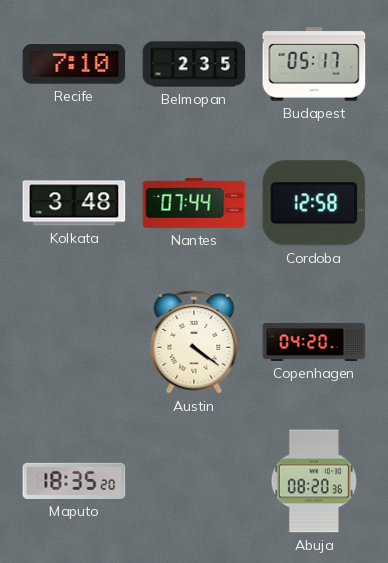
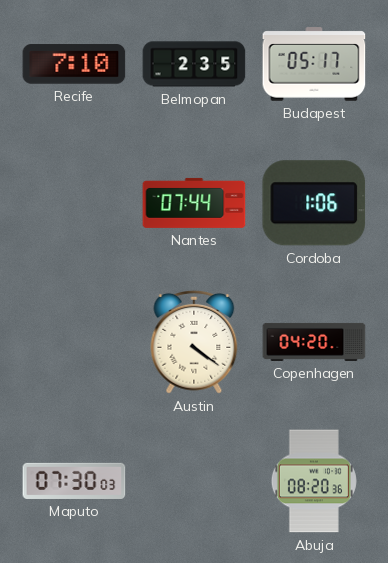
Kolkata: 3:48 -> none (74, 203)
Cordoba: 12:58 -> 1:06 (314, 203)
Maputo: 18:35 -> 07:30 (74, 481)
